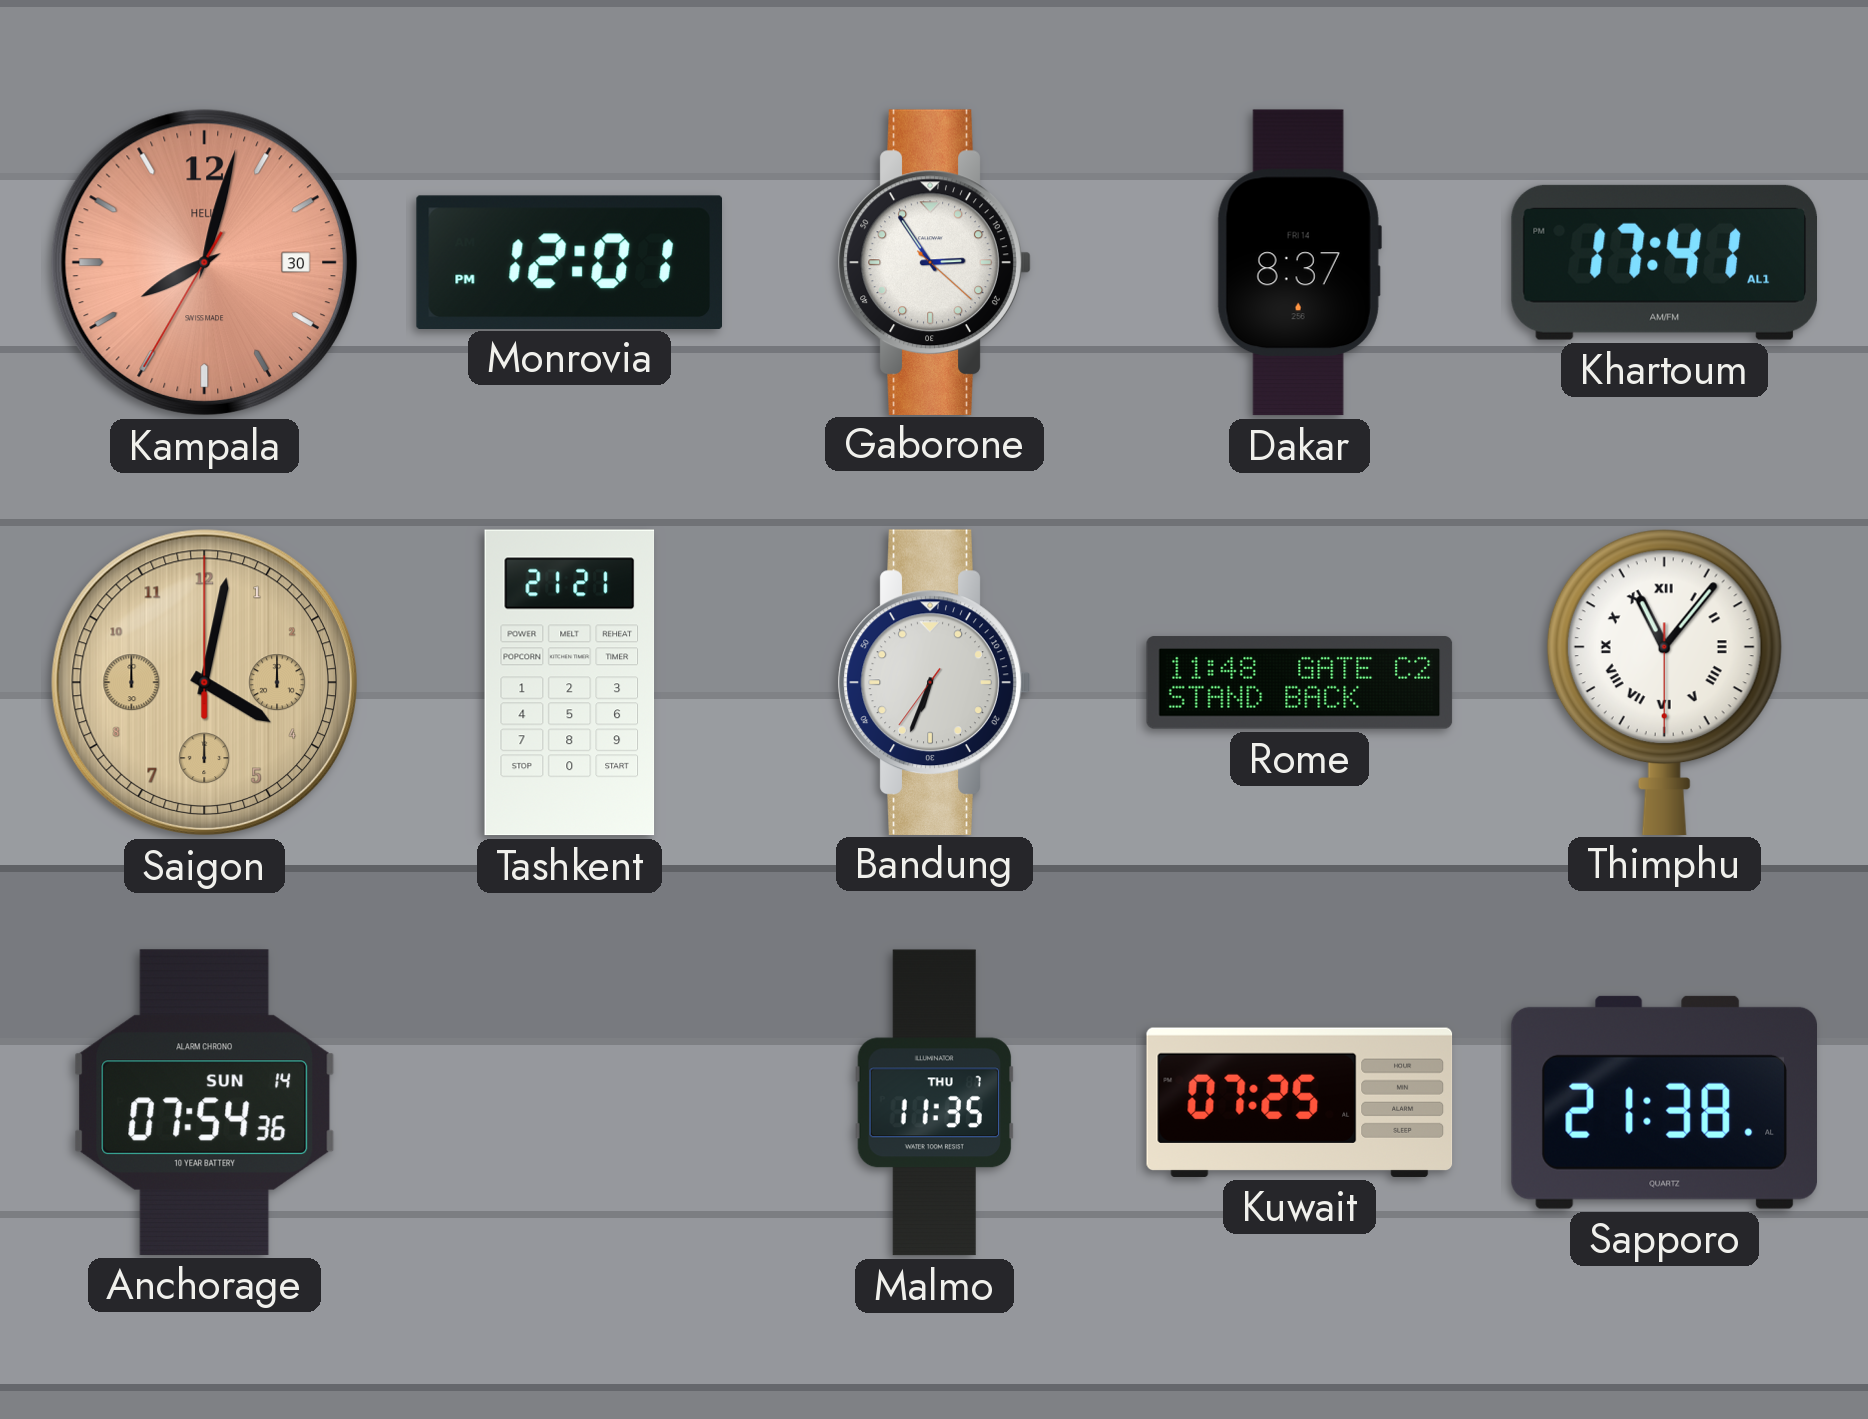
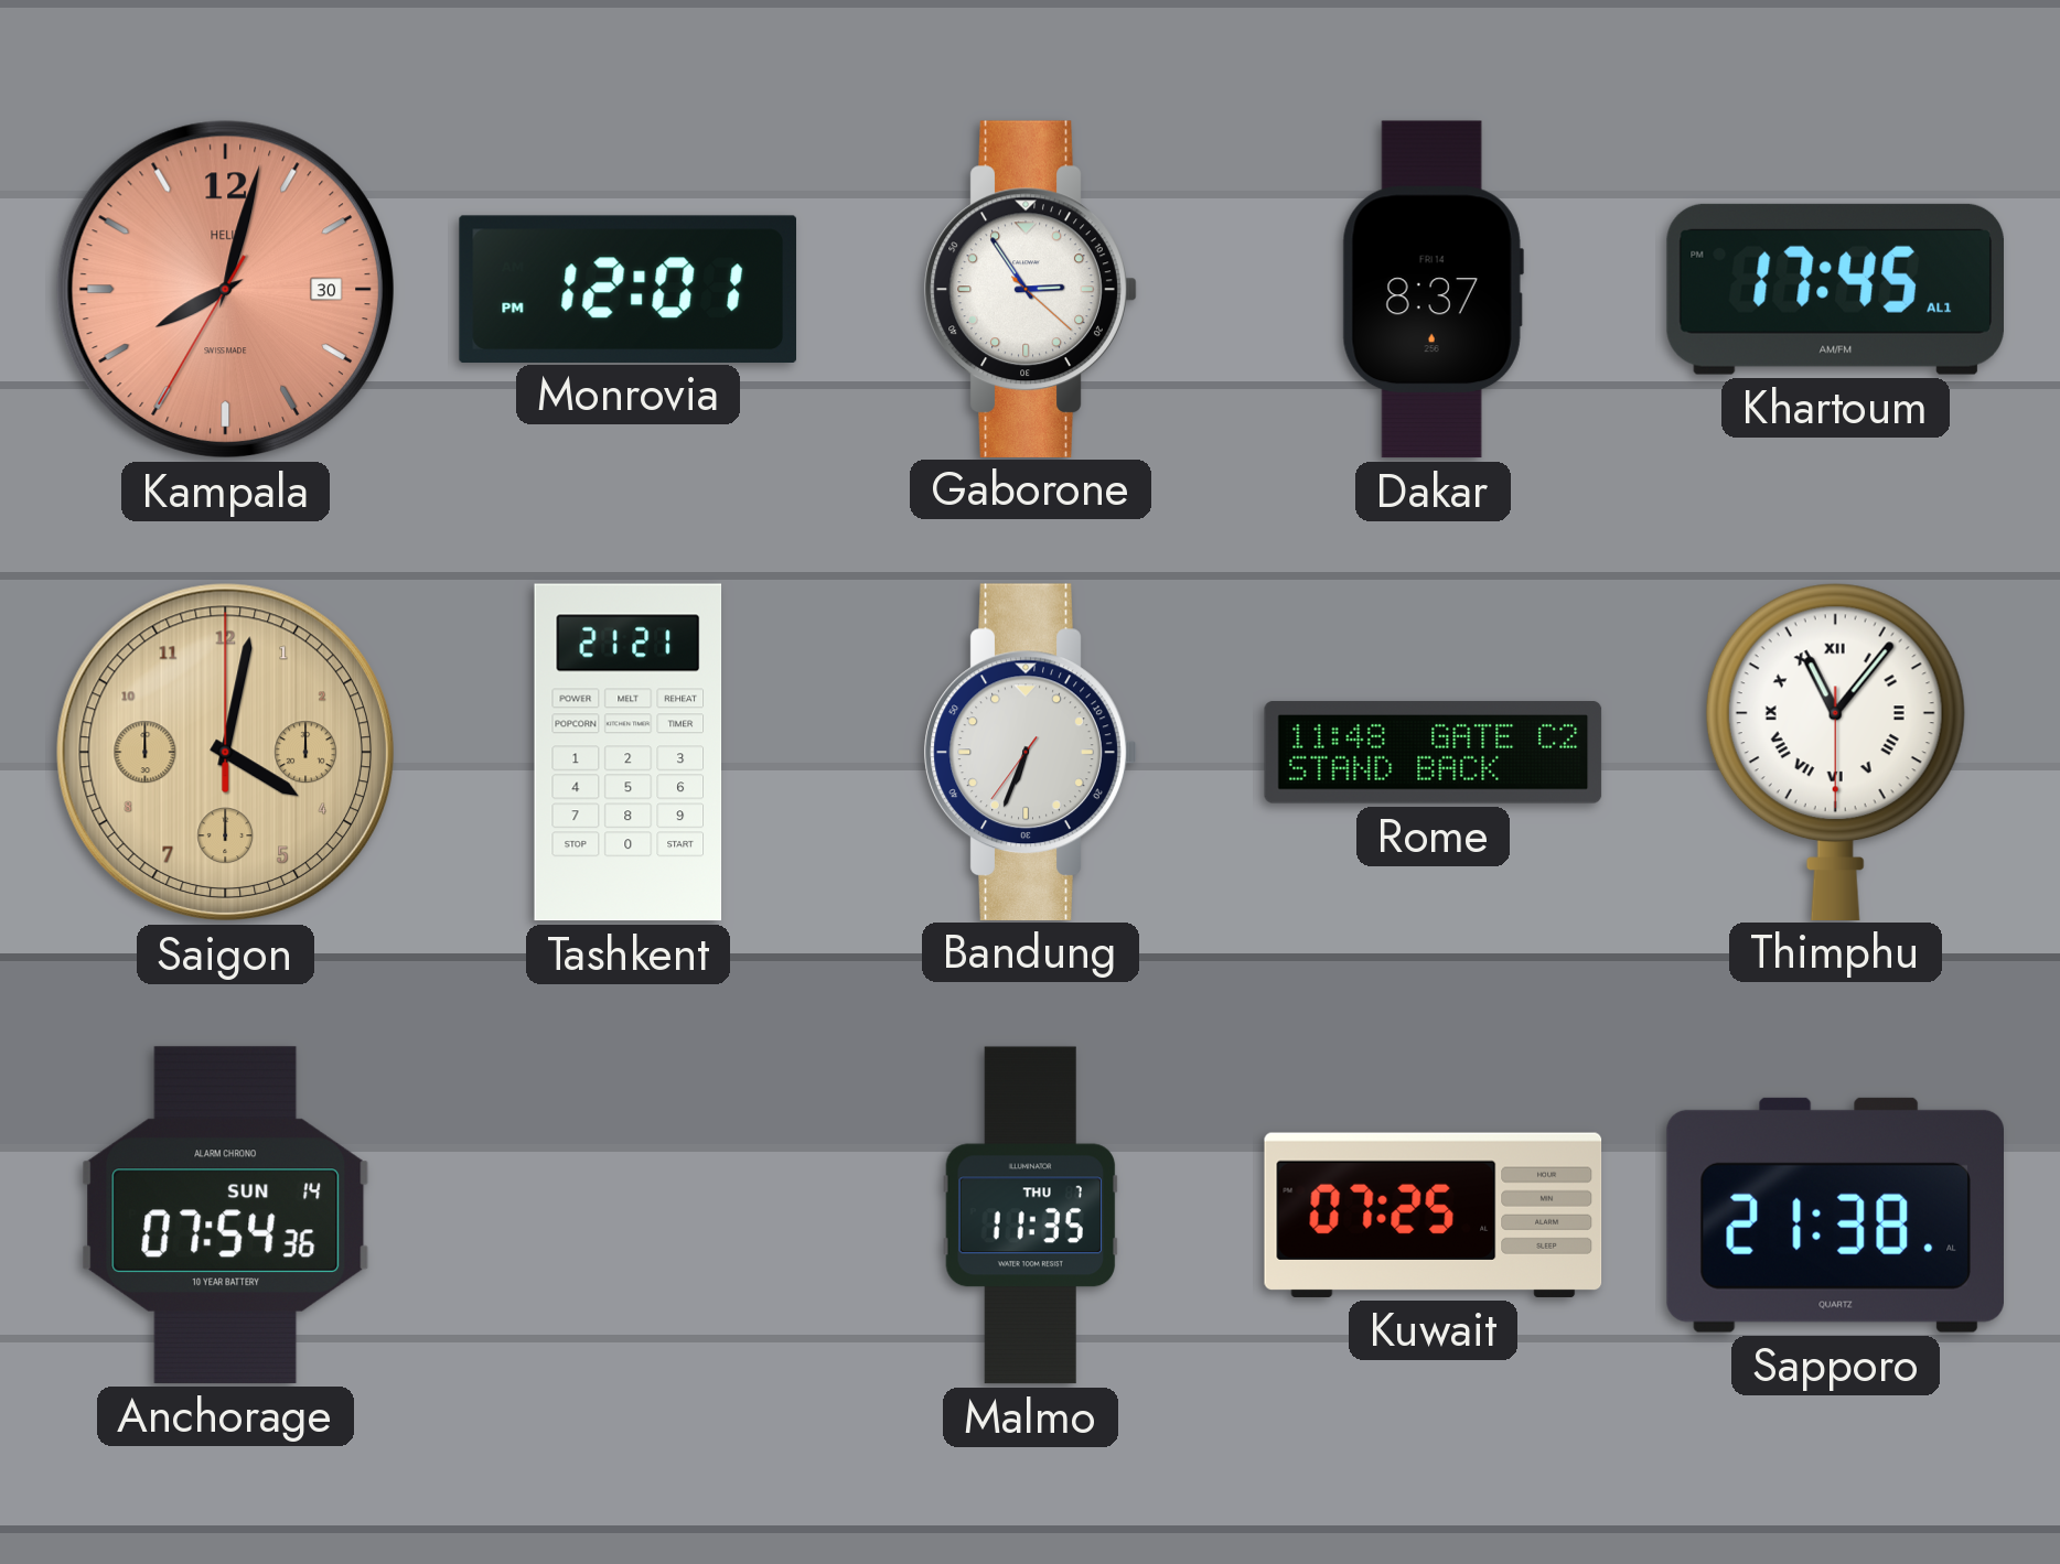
Khartoum: 17:41 -> 17:45 (1835, 289)
